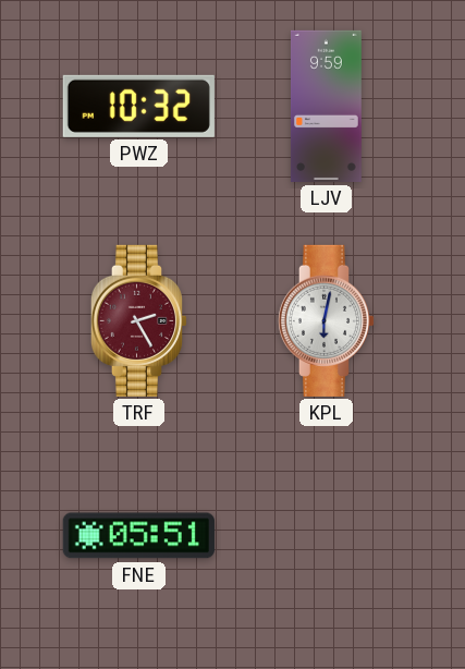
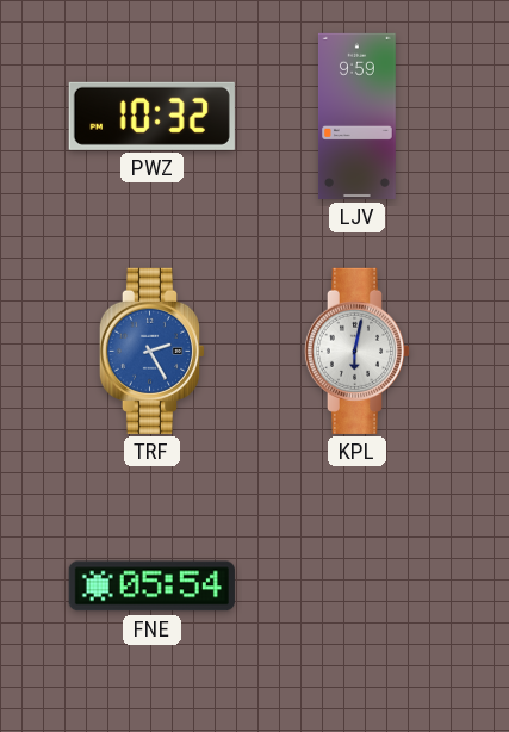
TRF dial: burgundy -> blue (153, 351)
FNE: 05:51 -> 05:54 (151, 587)
